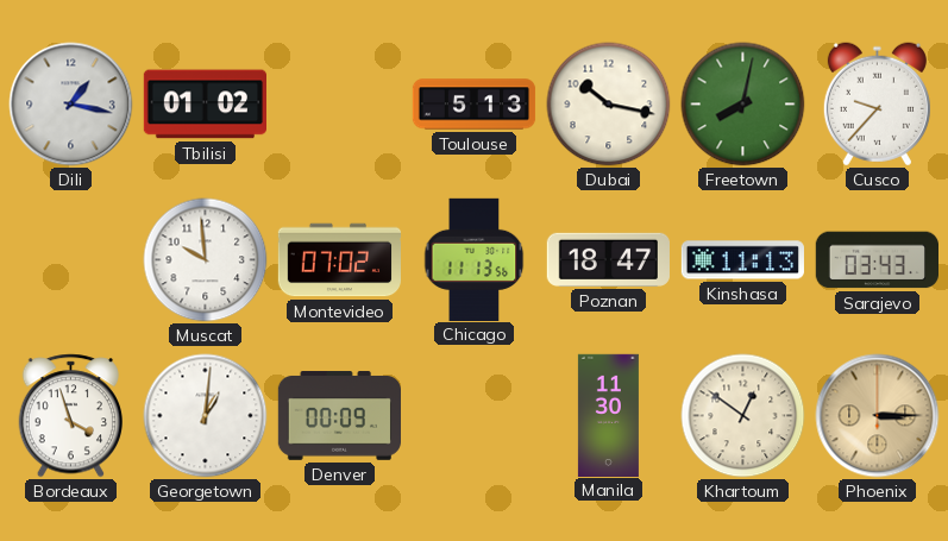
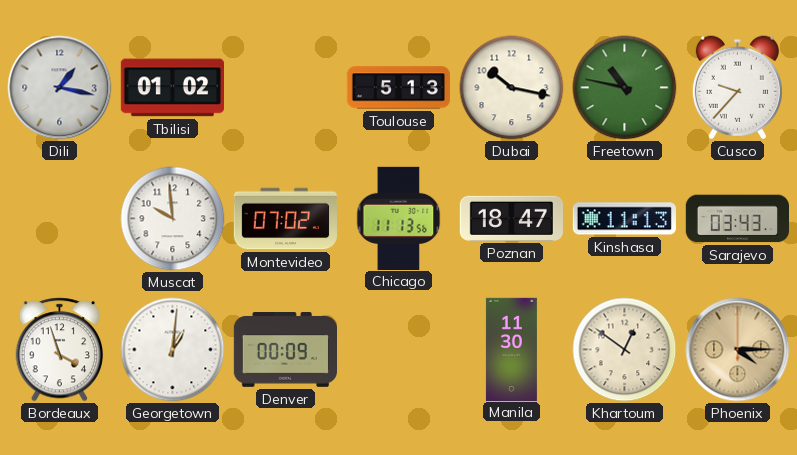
Freetown: 8:02 -> 10:47 (625, 88)
Phoenix: 3:15 -> 4:15 (738, 350)
